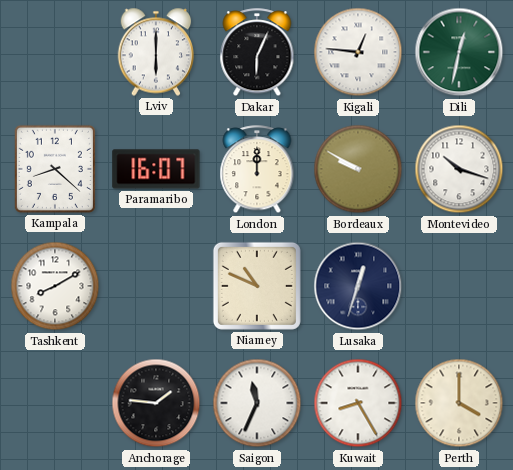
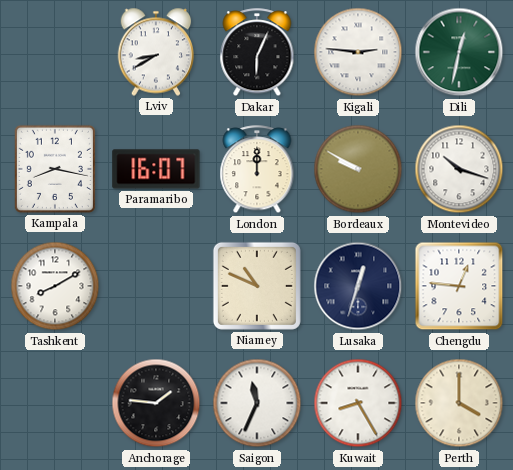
Lviv: 6:00 -> 8:40 (156, 52)
Kigali: 12:46 -> 2:46 (358, 52)
Kampala: 8:22 -> 8:17 (55, 169)
Chengdu: none -> 12:46 (459, 286)
